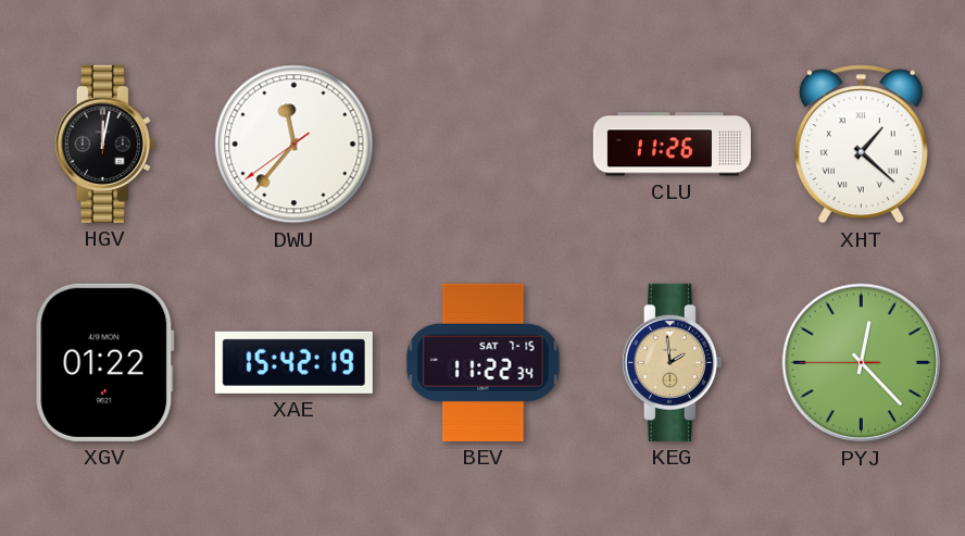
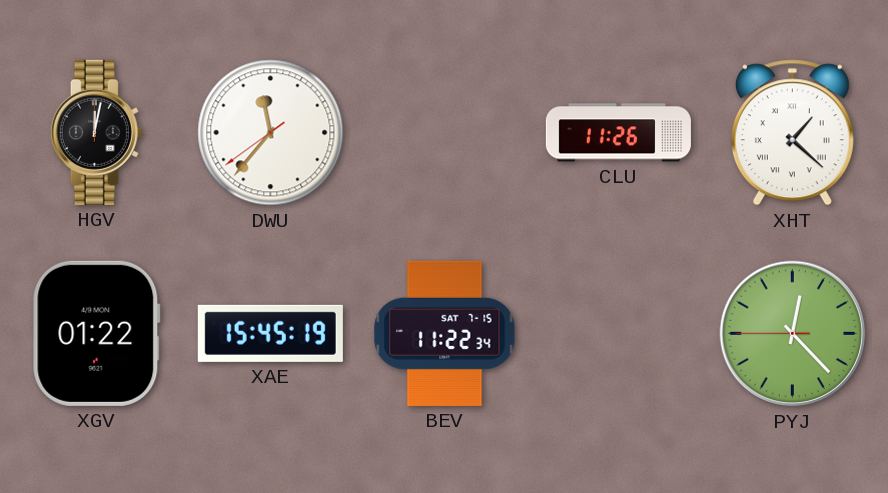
XAE: 15:42 -> 15:45 (270, 333)
KEG: 1:59 -> none (672, 362)
